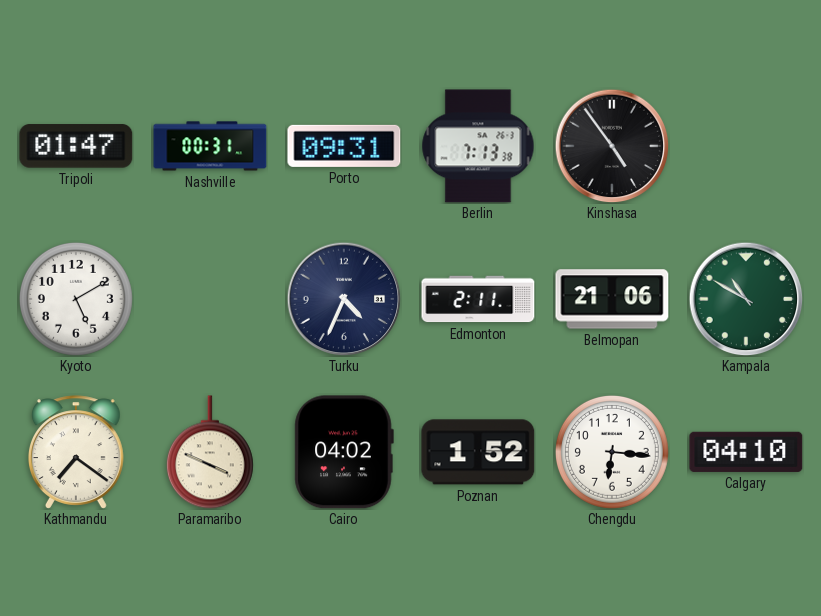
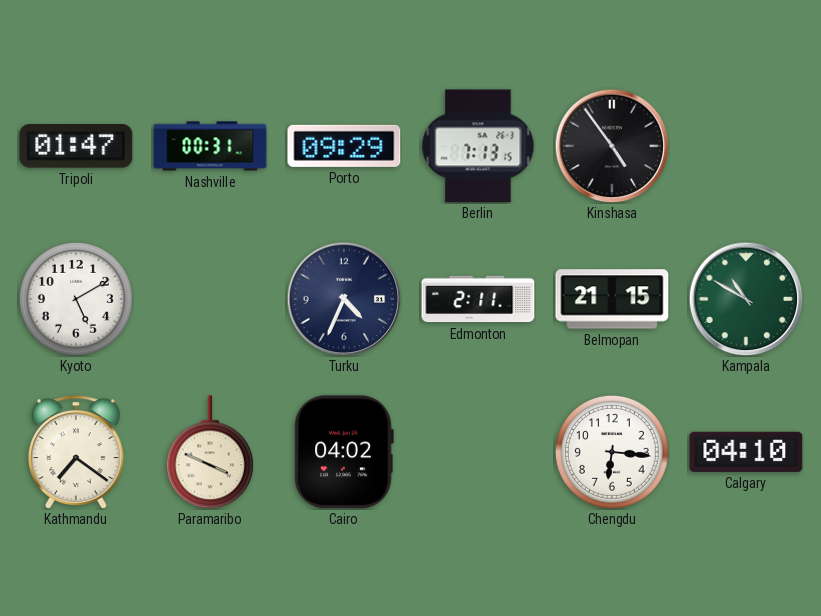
Porto: 09:31 -> 09:29 (344, 146)
Berlin: 7:13:38 -> 7:13:15 (478, 146)
Belmopan: 21:06 -> 21:15 (612, 299)
Poznan: 1:52 -> none (478, 452)
